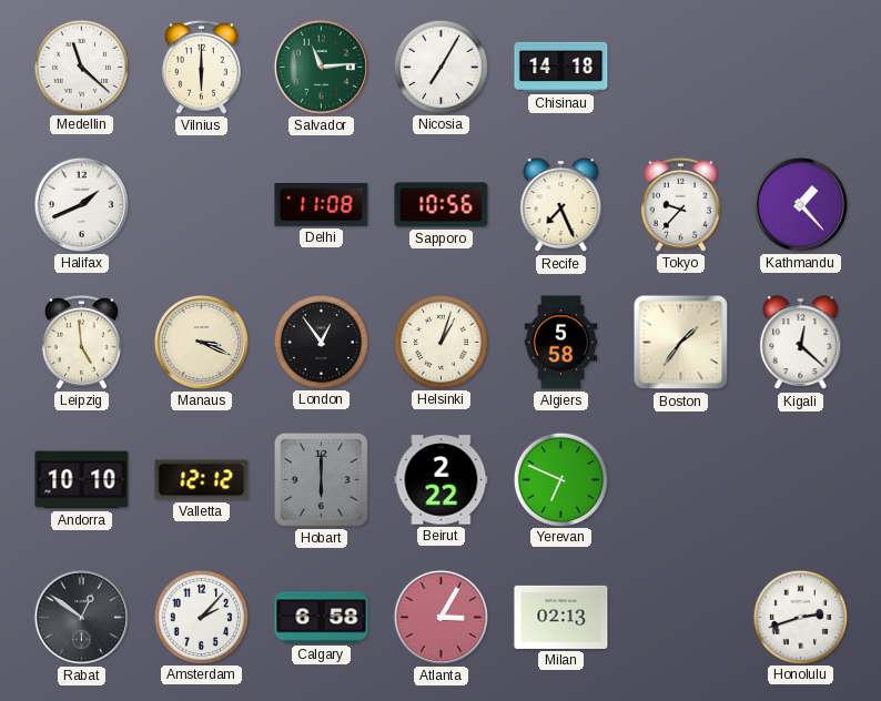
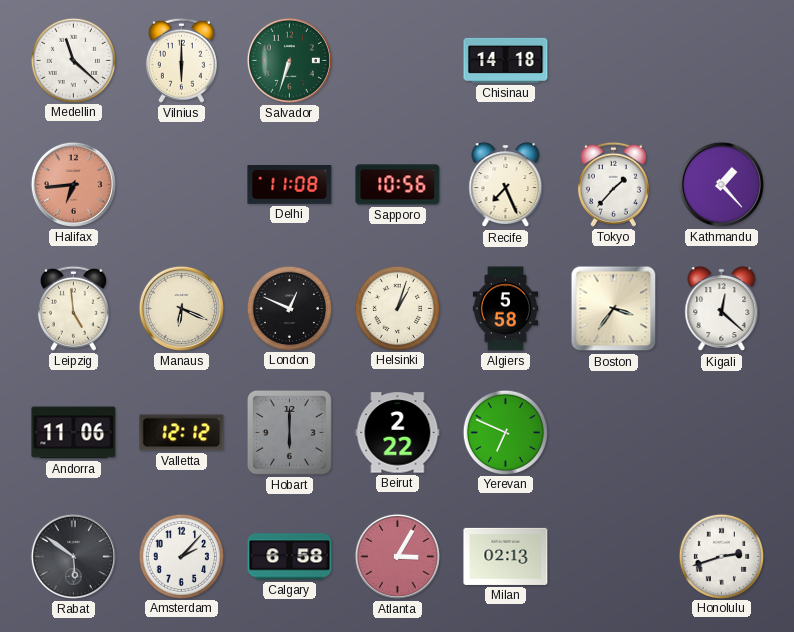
Salvador: 11:14 -> 6:33 (289, 60)
Nicosia: 7:05 -> none (440, 67)
Halifax: 1:41 -> 6:44 (73, 184)
Halifax dial: white -> salmon (73, 184)
Tokyo: 9:37 -> 1:37 (613, 184)
Manaus: 3:19 -> 6:19 (181, 308)
London: 12:54 -> 12:49 (289, 308)
Boston: 1:36 -> 3:36 (614, 309)
Andorra: 10:10 -> 11:06 (74, 433)
Rabat: 12:51 -> 5:51 (73, 556)
